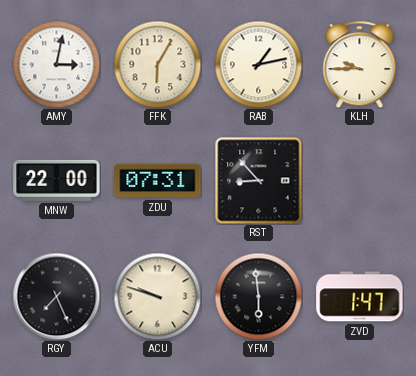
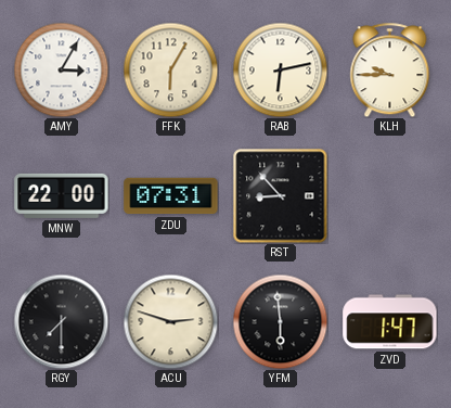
AMY: 3:02 -> 3:05 (61, 69)
RAB: 1:13 -> 6:13 (280, 69)
RGY: 7:26 -> 7:30 (61, 321)
ACU: 9:48 -> 2:48 (170, 321)
